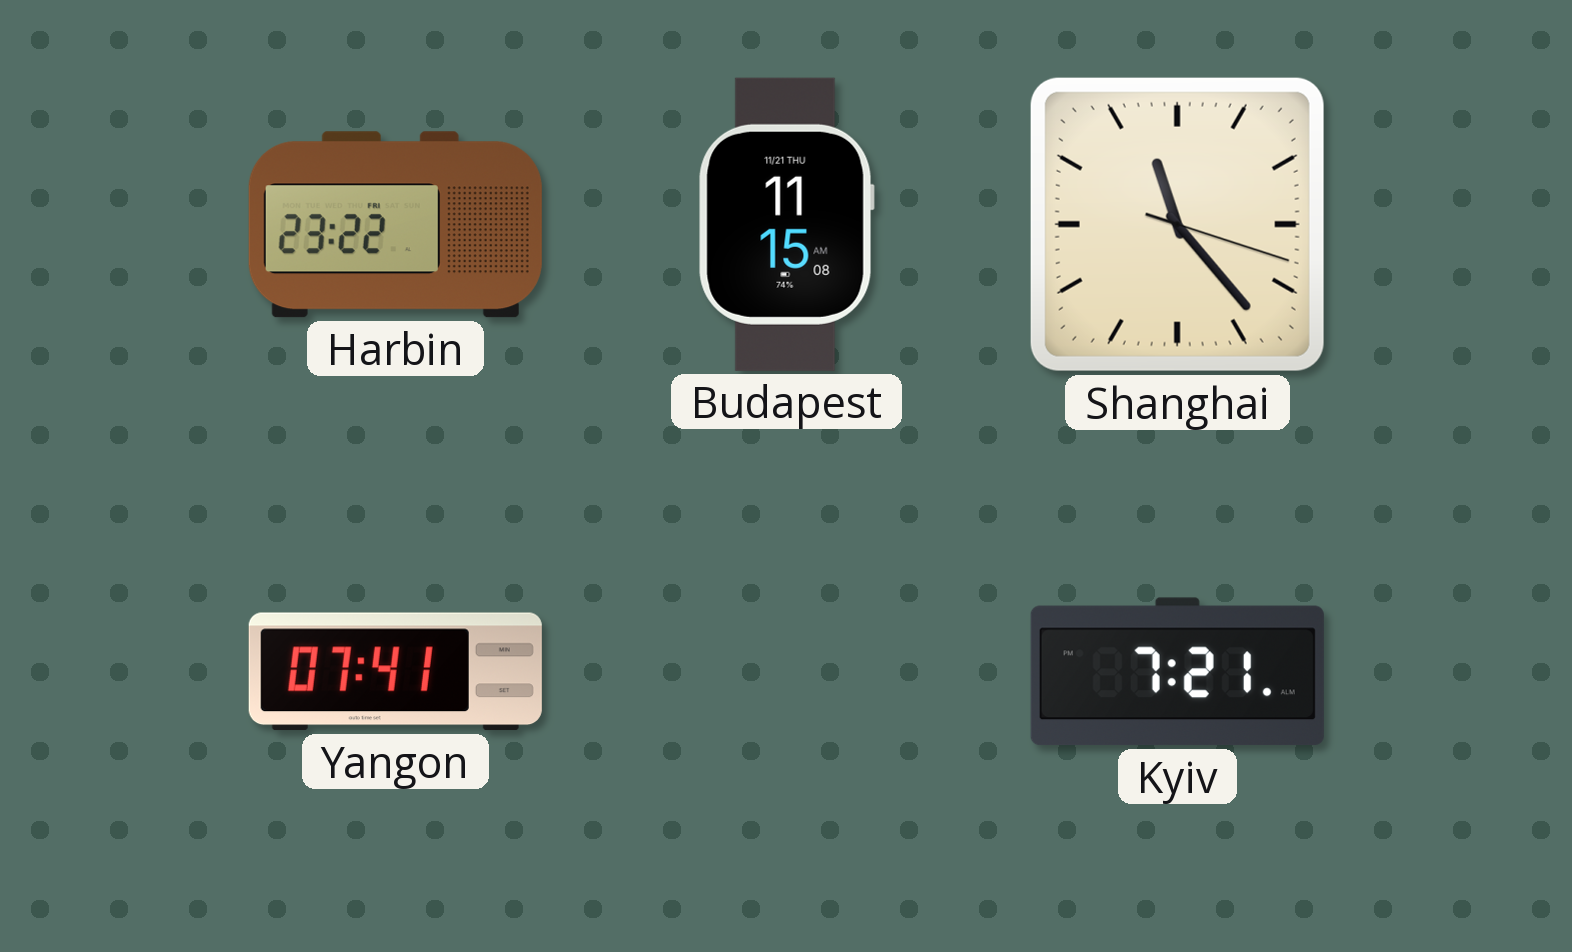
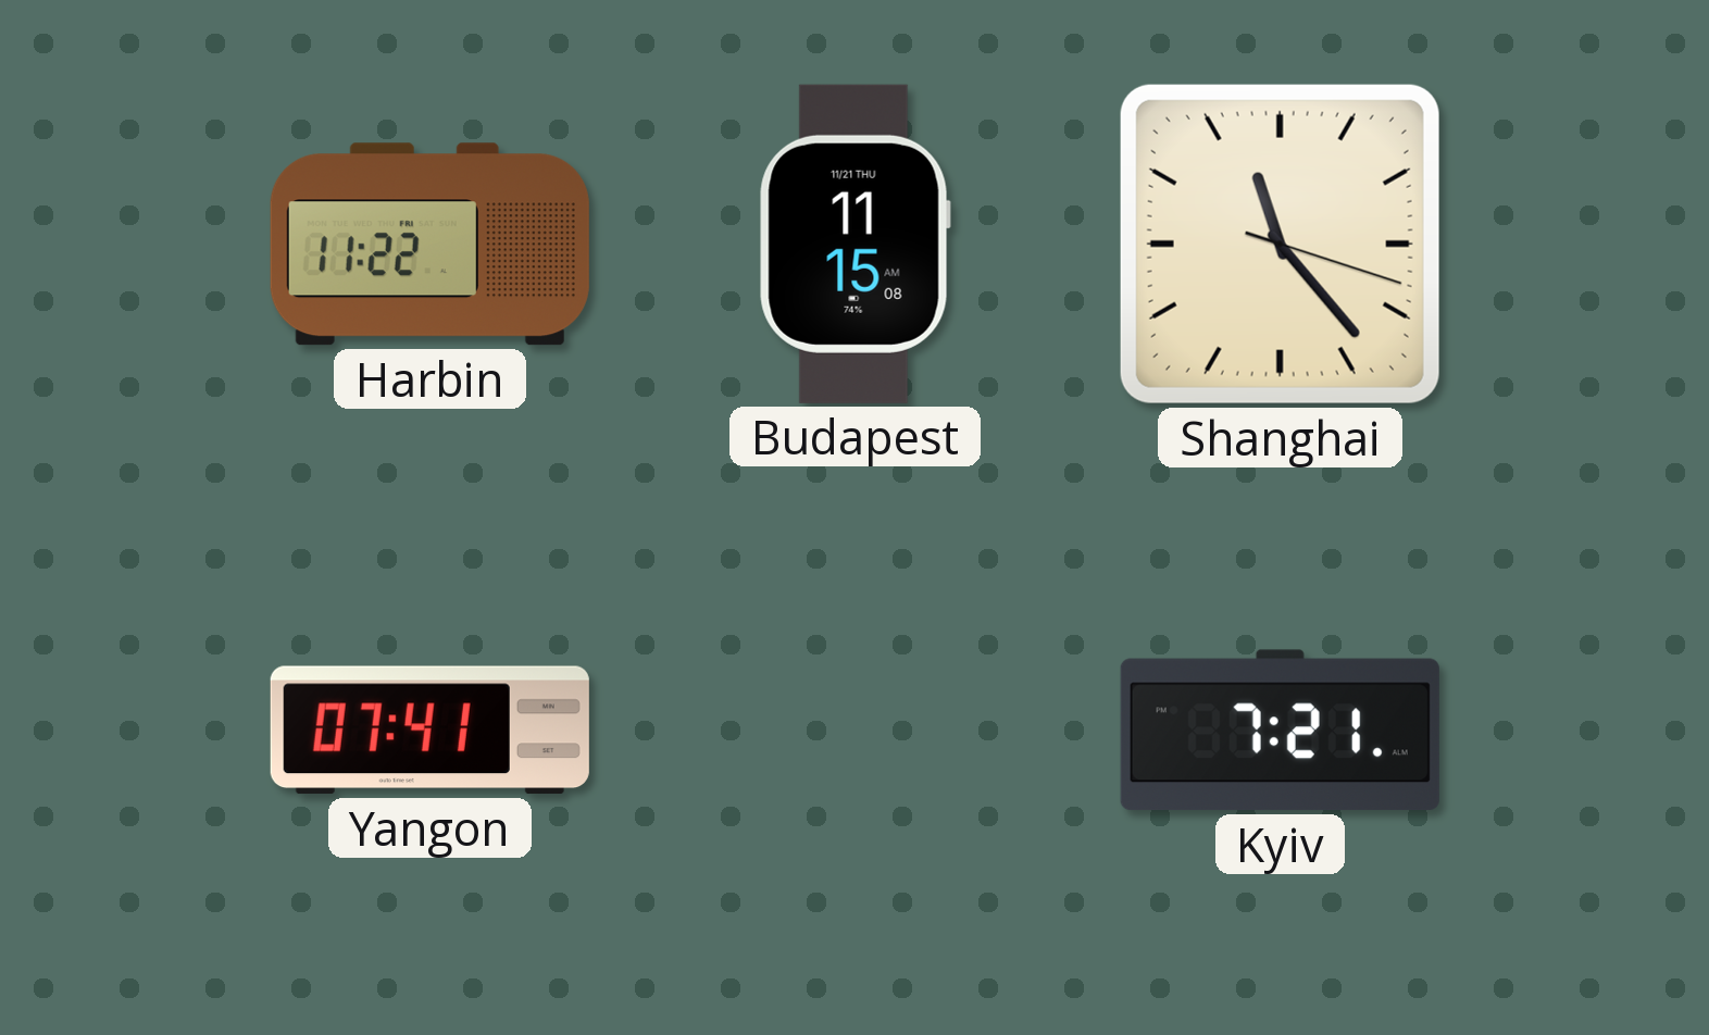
Harbin: 23:22 -> 11:22 (429, 245)
